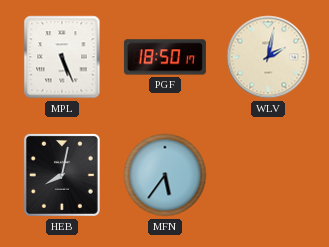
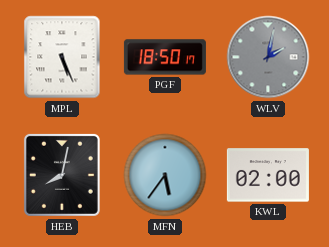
WLV dial: cream -> grey (268, 57)
KWL: none -> 02:00 (268, 175)
